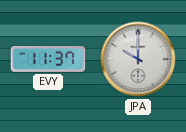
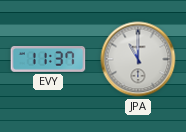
JPA: 10:00 -> 11:00 (138, 59)
